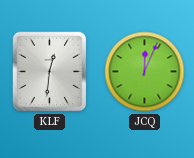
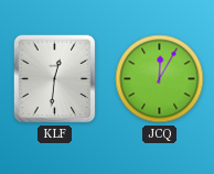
JCQ: 12:04 -> 12:05 (160, 79)
